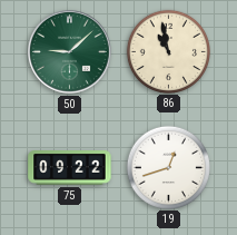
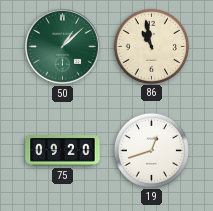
50: 9:08 -> 1:08 (63, 47)
75: 09:22 -> 09:20 (63, 151)
